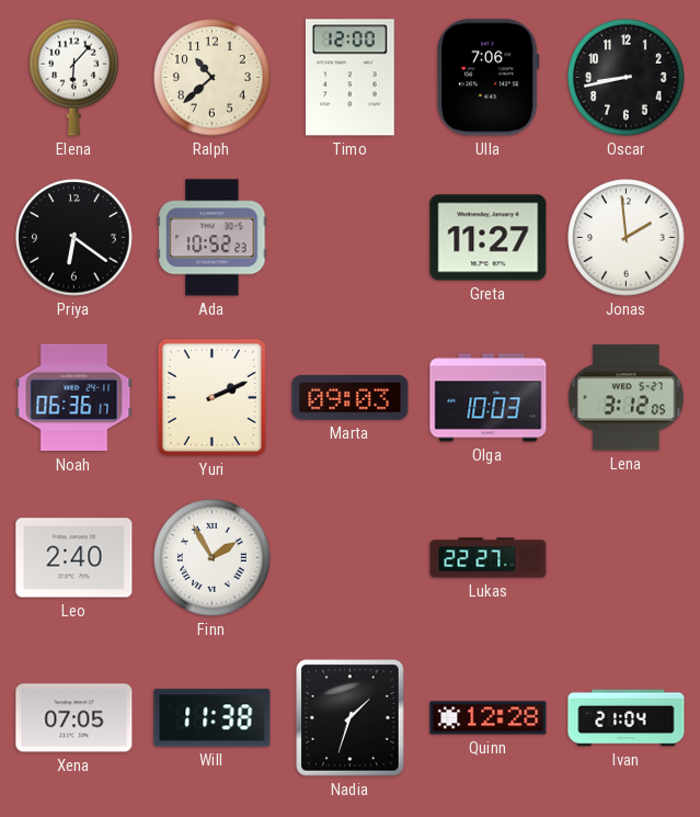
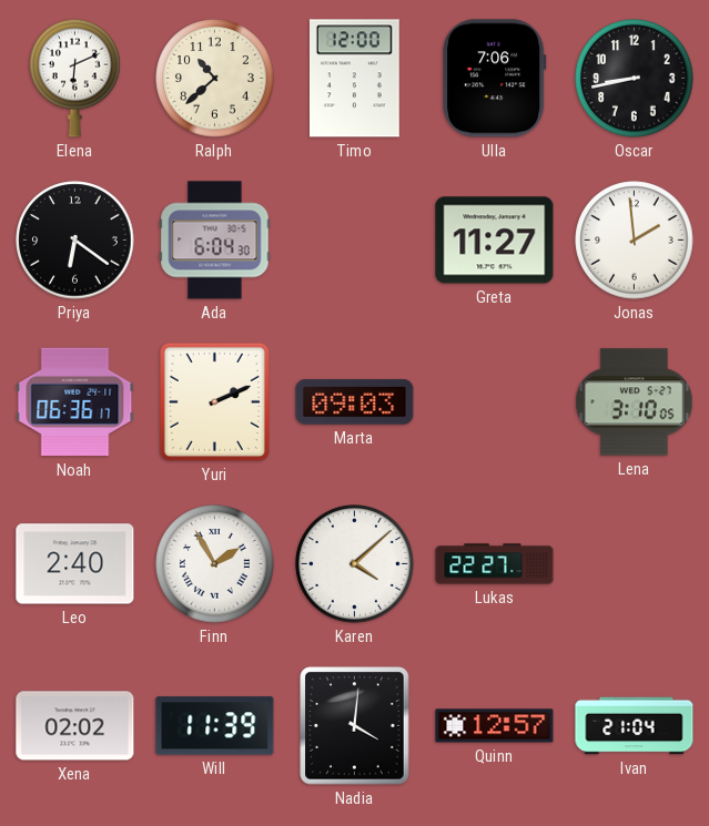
Elena: 6:07 -> 6:11 (75, 78)
Ada: 10:52 -> 6:04 (215, 241)
Olga: 10:03 -> none (489, 398)
Lena: 3:12 -> 3:10 (635, 402)
Karen: none -> 4:08 (355, 564)
Xena: 07:05 -> 02:02 (75, 726)
Will: 11:38 -> 11:39 (215, 726)
Nadia: 1:33 -> 4:01 (355, 726)
Quinn: 12:28 -> 12:57 (495, 726)
